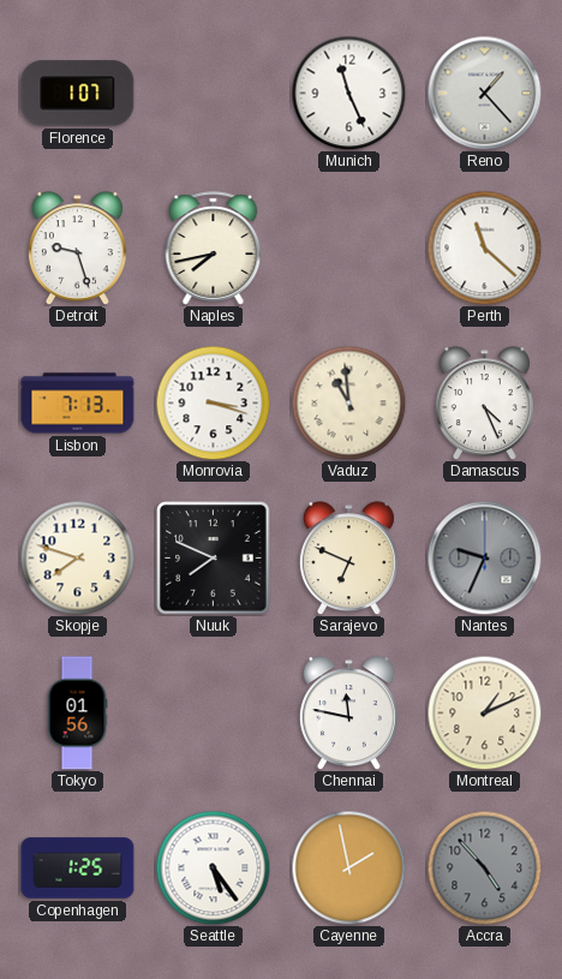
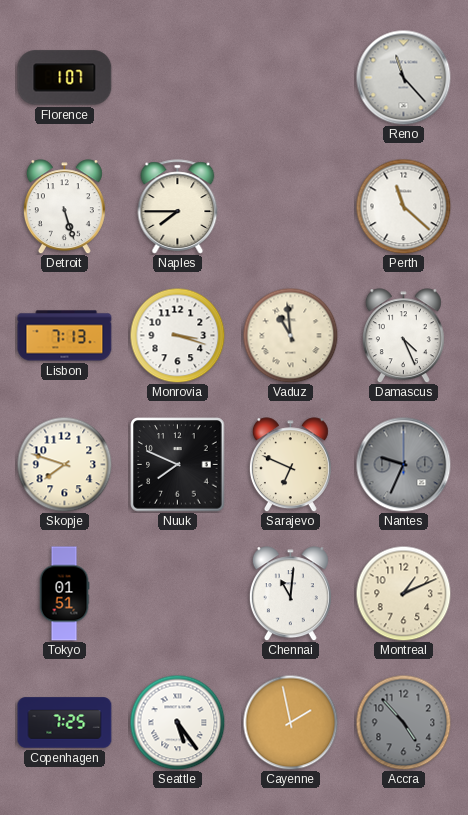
Munich: 11:26 -> none (348, 92)
Reno: 1:23 -> 11:23 (403, 77)
Detroit: 9:27 -> 5:27 (64, 207)
Naples: 7:43 -> 7:45 (178, 207)
Tokyo: 01:56 -> 01:51 (64, 594)
Chennai: 11:47 -> 11:01 (290, 594)
Copenhagen: 1:25 -> 7:25 (65, 723)
